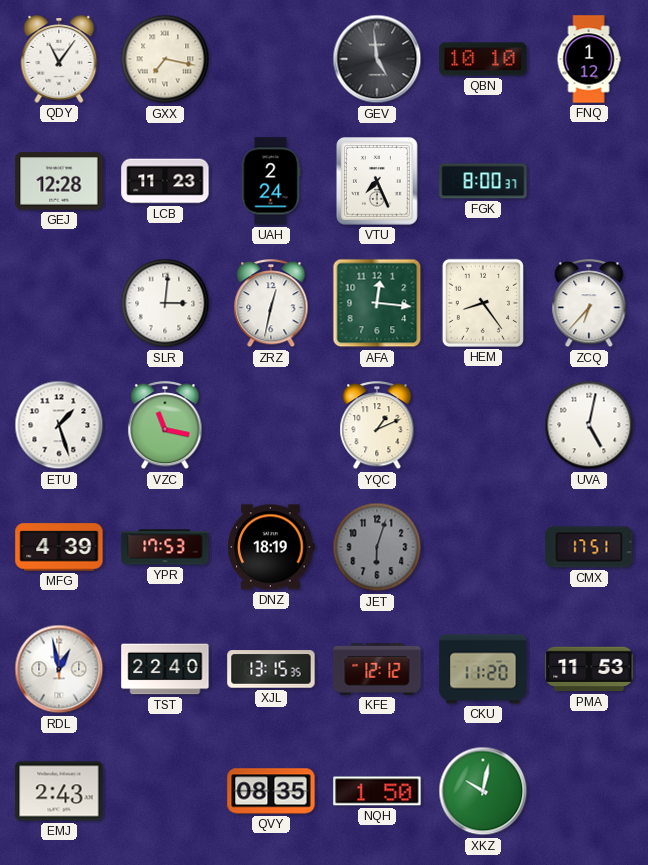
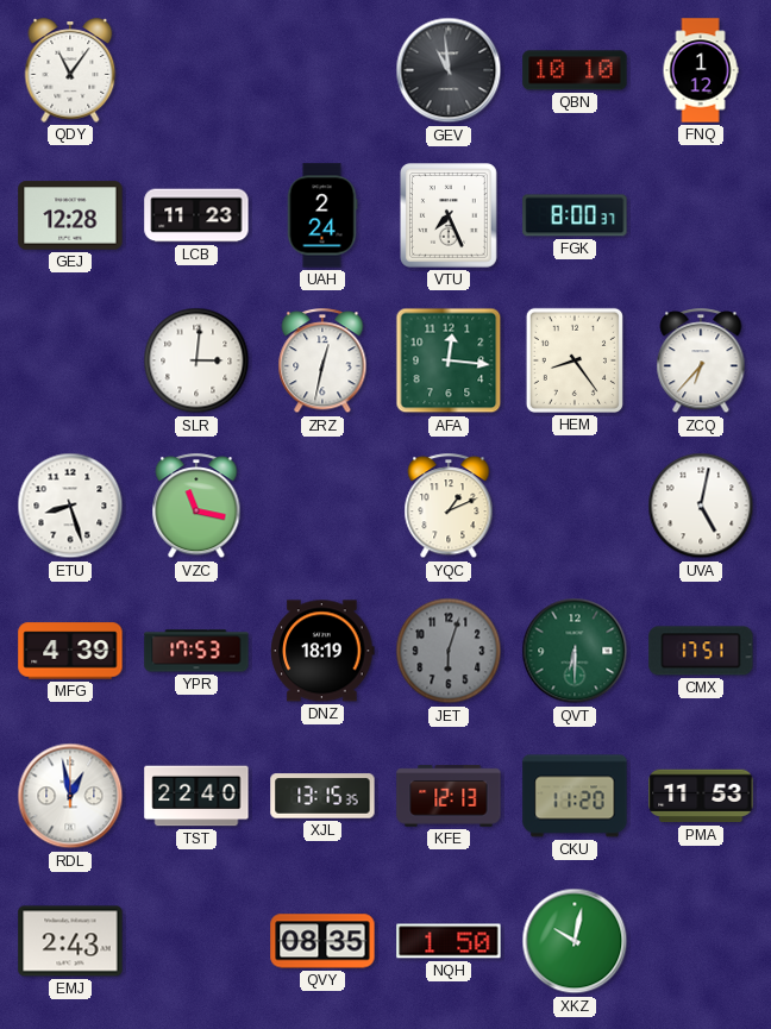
GXX: 7:17 -> none (165, 59)
GEV: 4:59 -> 10:59 (449, 70)
ETU: 1:27 -> 8:27 (70, 506)
QVT: none -> 6:30 (575, 651)
KFE: 12:12 -> 12:13 (449, 796)
